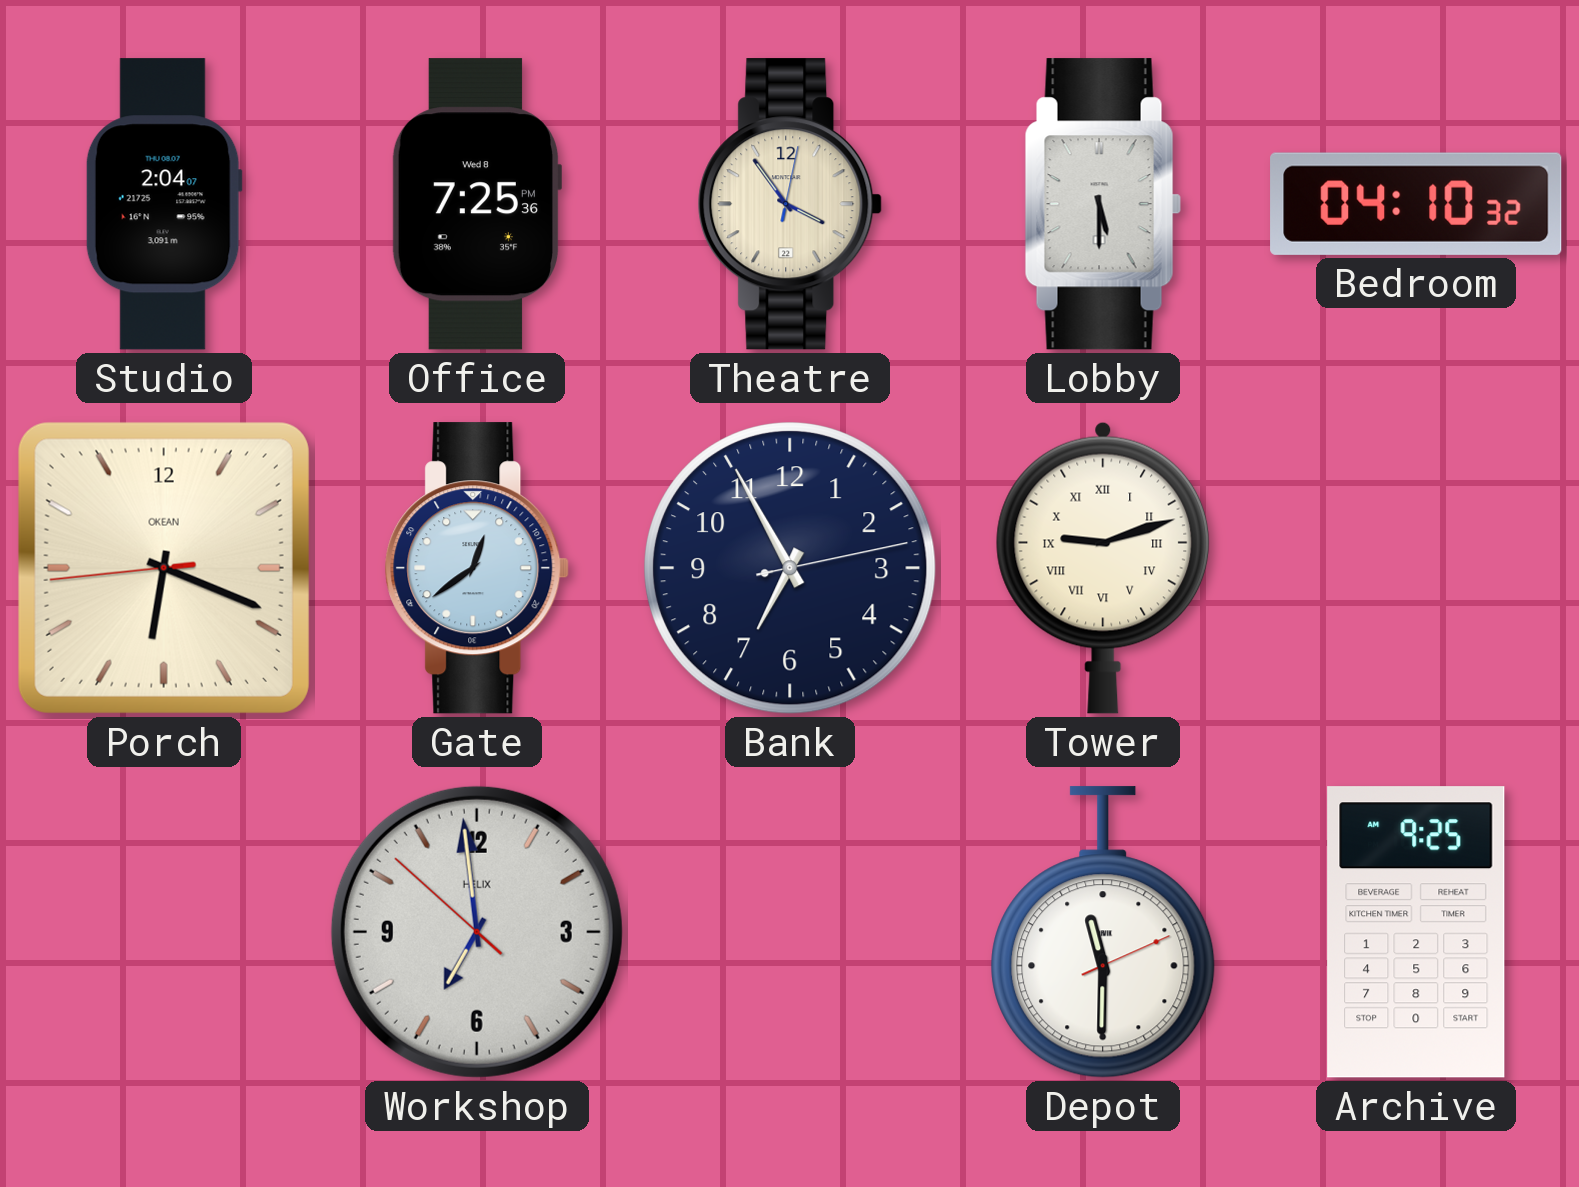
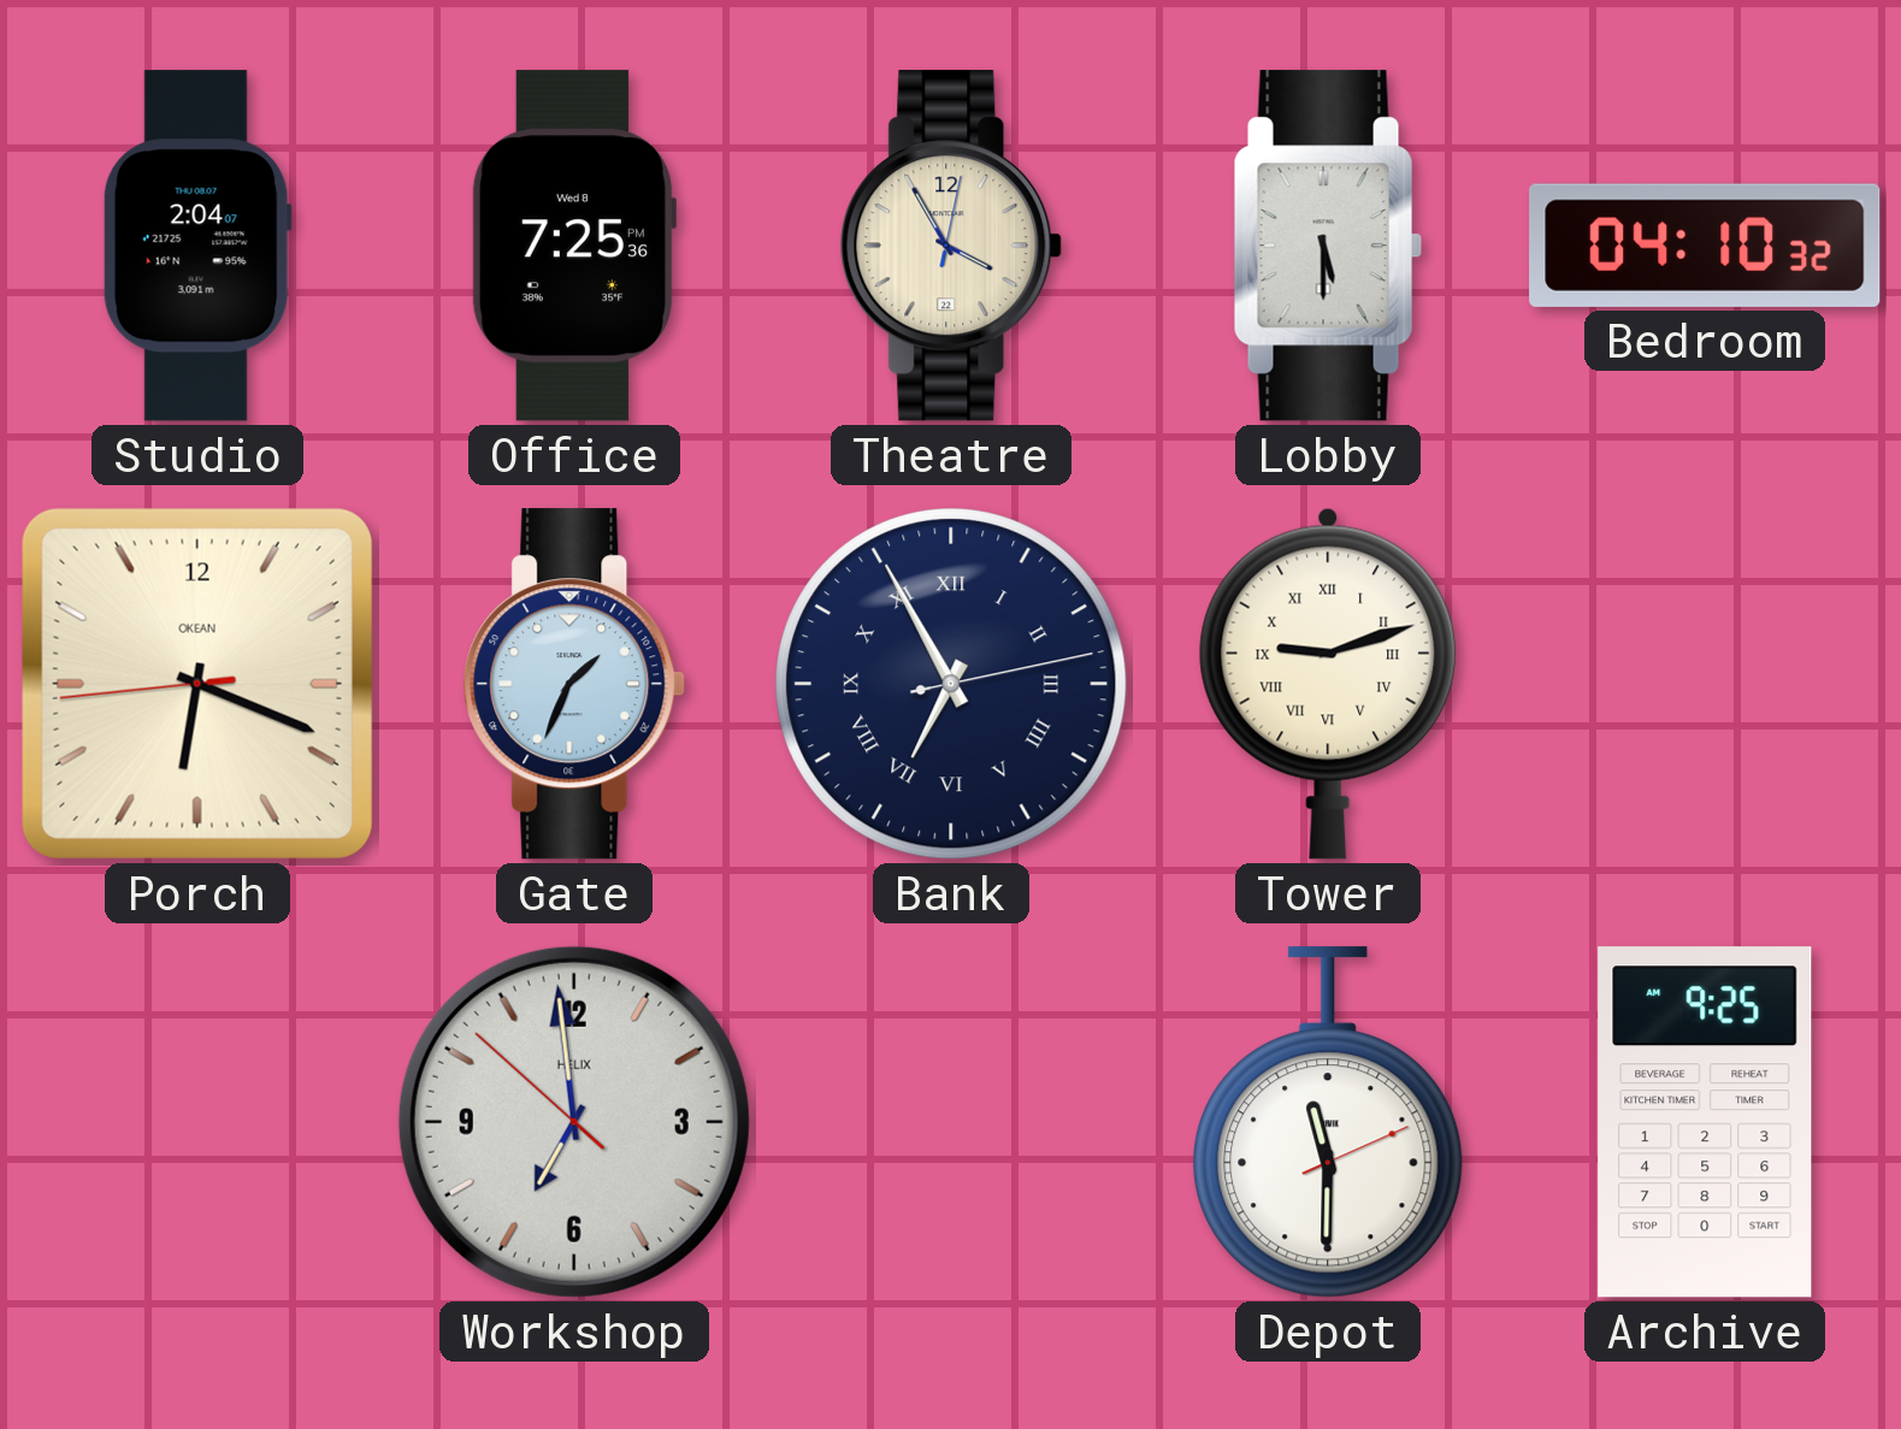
Theatre: 3:54 -> 3:55 (951, 246)
Gate: 12:39 -> 1:34 (574, 684)
Bank numerals: Arabic -> Roman (951, 684)
